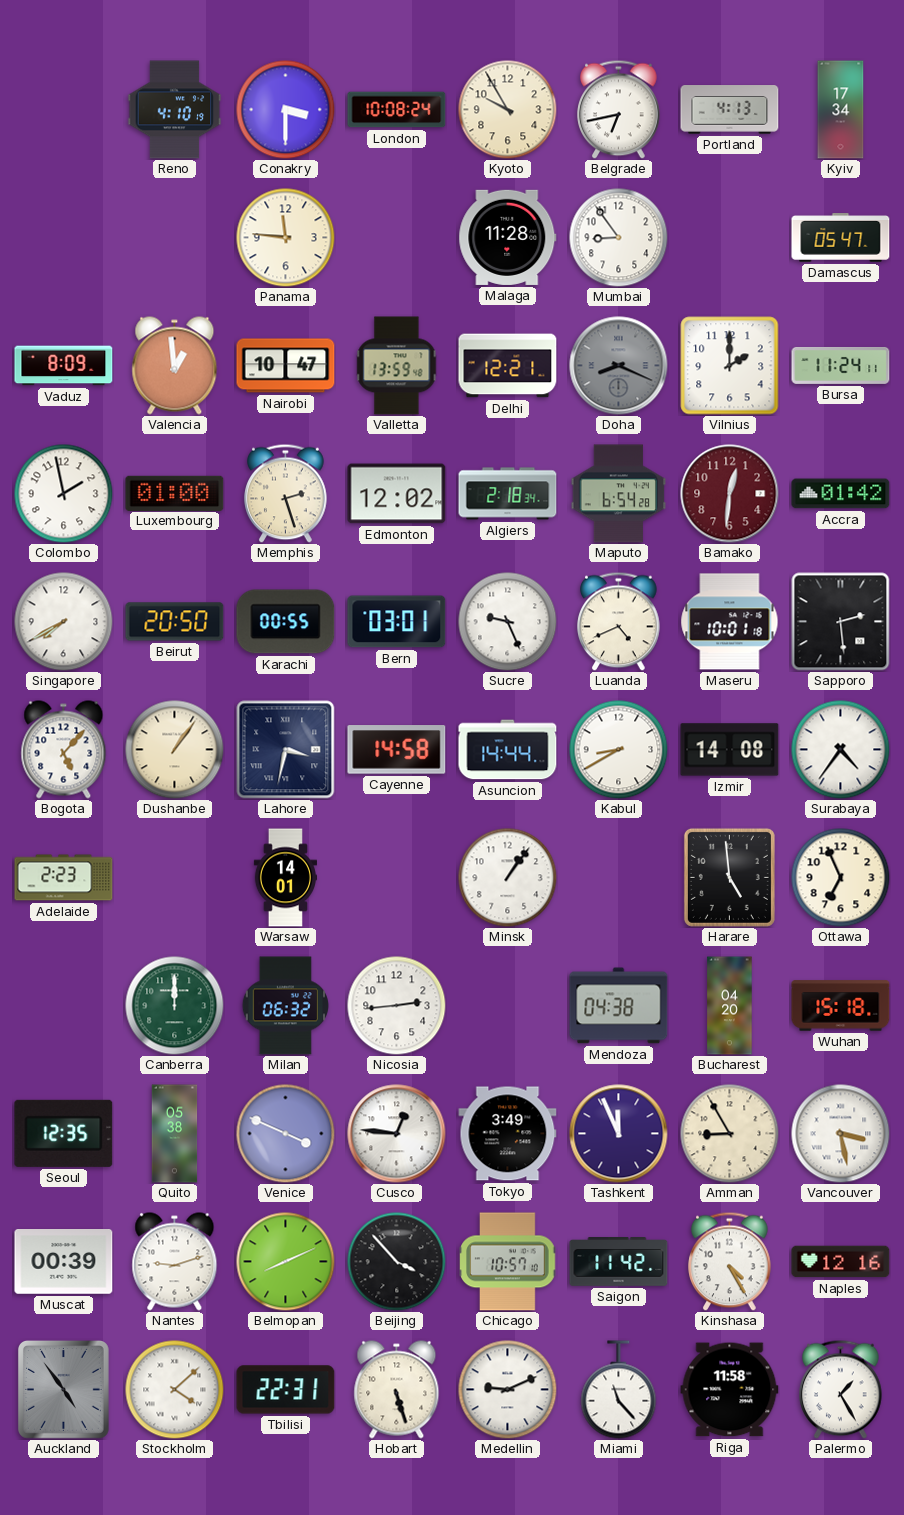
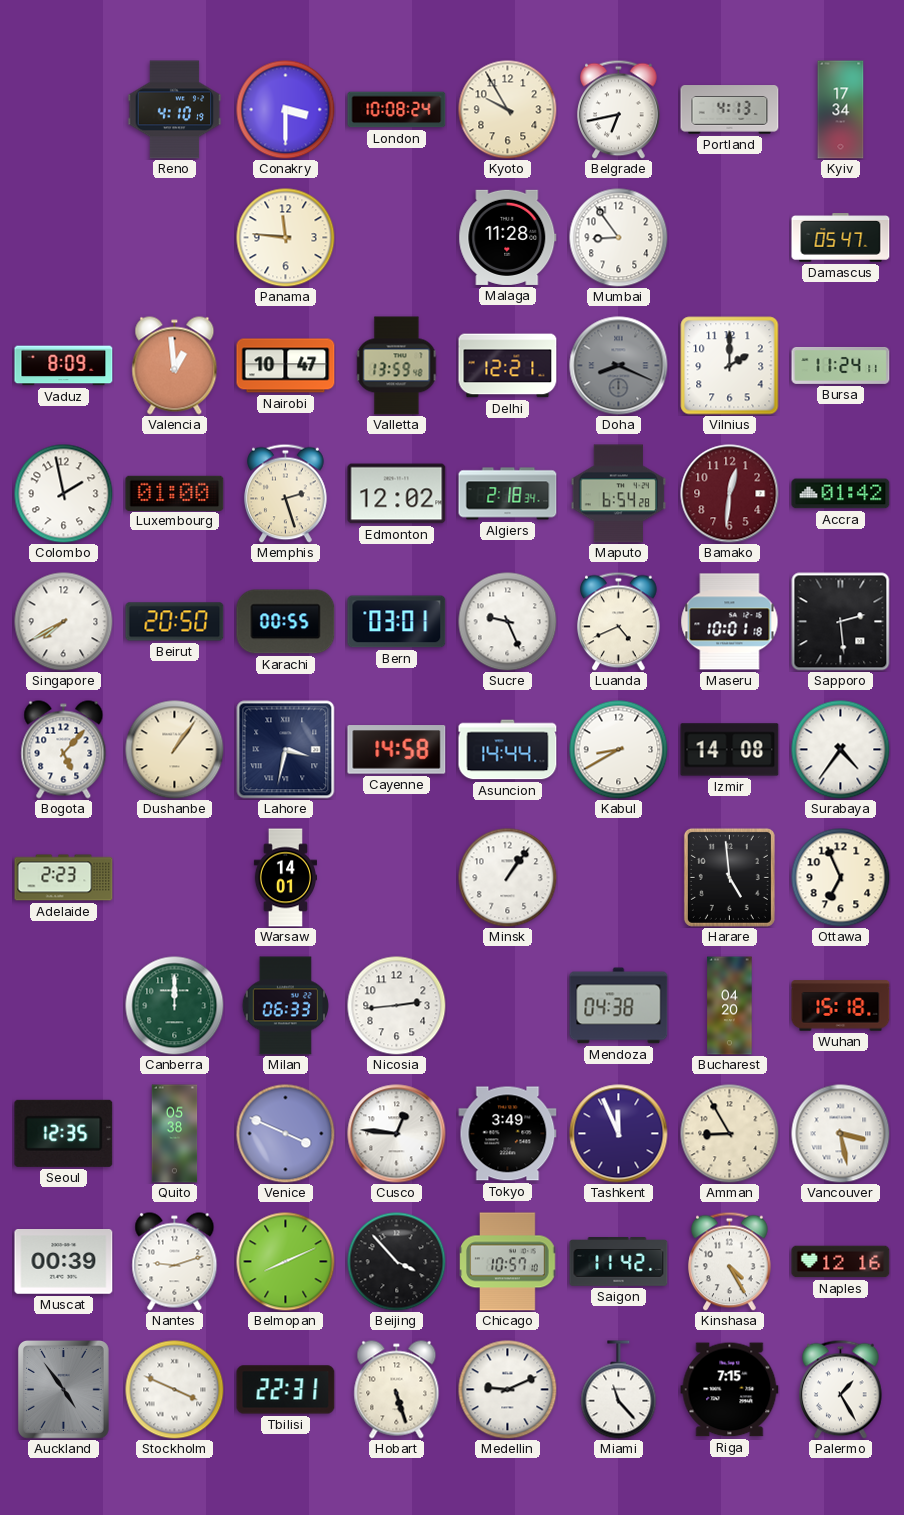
Milan: 06:32 -> 06:33 (285, 1006)
Stockholm: 4:08 -> 3:49 (175, 1390)
Riga: 11:58 -> 7:15 (730, 1390)
